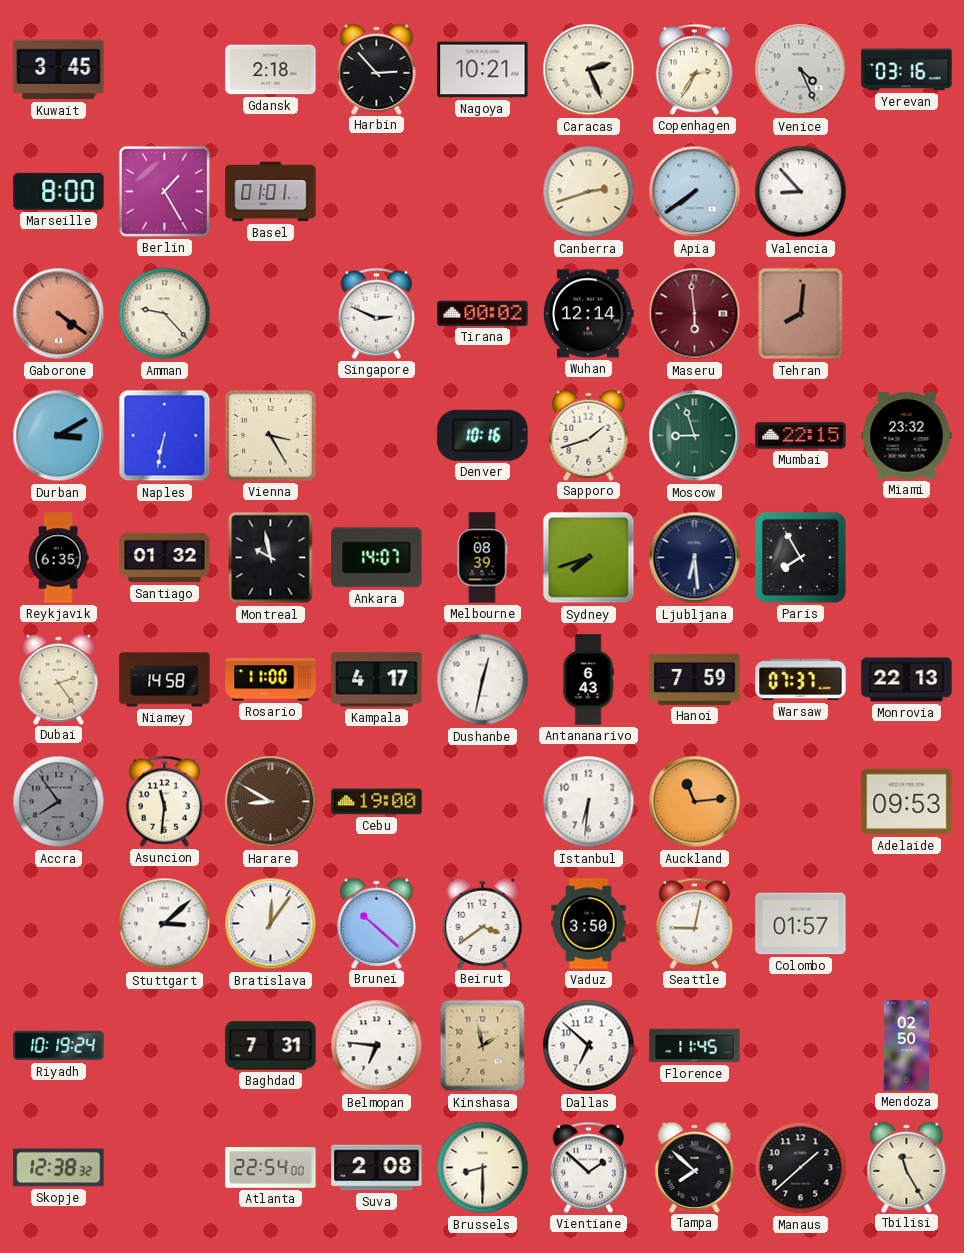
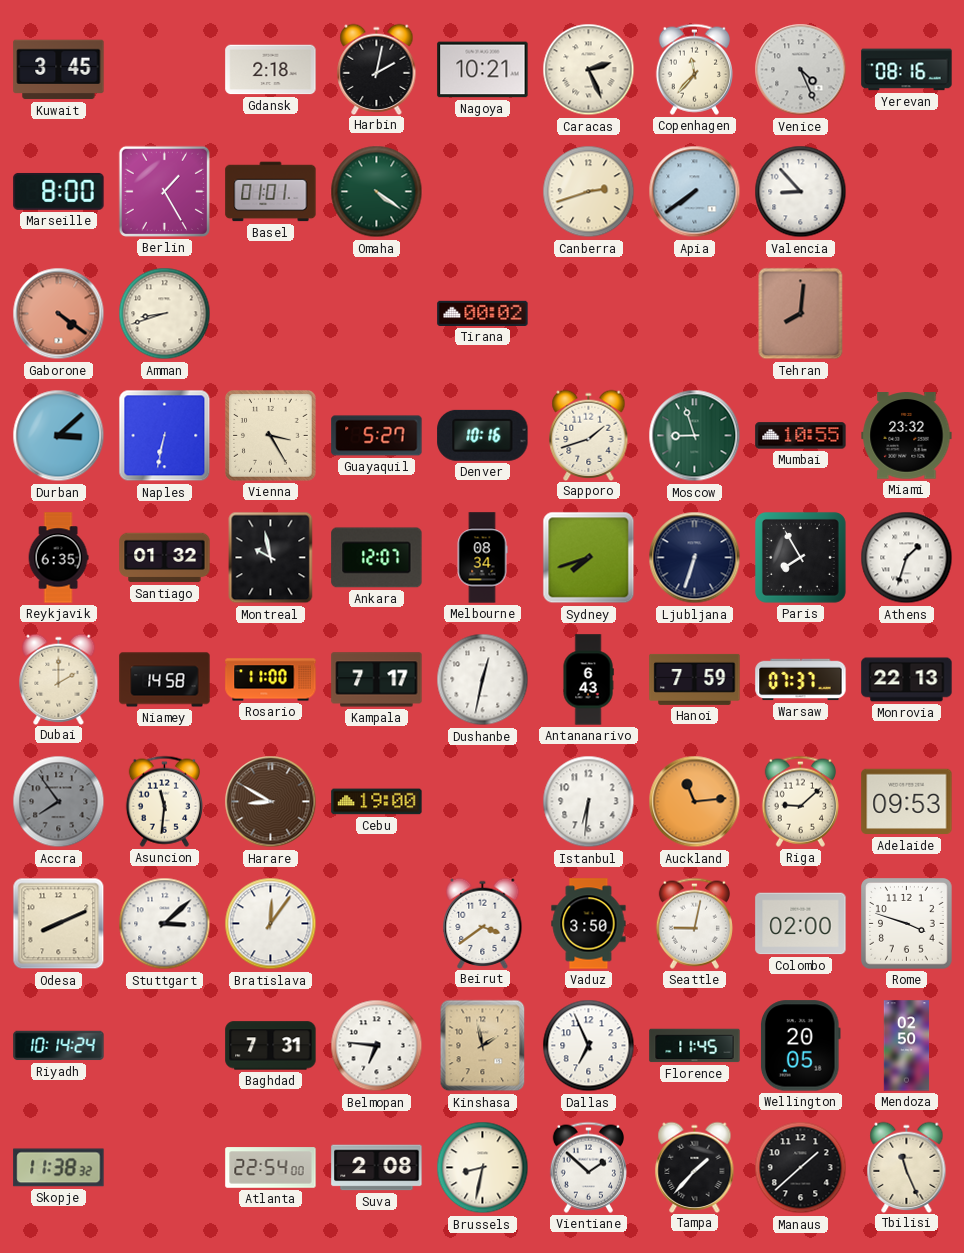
Harbin: 2:53 -> 2:02 (377, 69)
Copenhagen: 2:35 -> 11:37 (694, 69)
Yerevan: 03:16 -> 08:16 (907, 70)
Omaha: none -> 4:21 (377, 192)
Amman: 9:23 -> 8:42 (165, 314)
Singapore: 2:49 -> none (376, 313)
Wuhan: 12:14 -> none (589, 314)
Maseru: 5:59 -> none (695, 314)
Durban: 3:10 -> 3:08 (59, 436)
Guayaquil: none -> 5:27 (377, 436)
Mumbai: 22:15 -> 10:55 (801, 436)
Ankara: 14:07 -> 12:07 (377, 558)
Melbourne: 08:39 -> 08:34 (482, 558)
Ljubljana: 6:29 -> 6:33 (695, 558)
Athens: none -> 1:33 (907, 558)
Dubai: 2:24 -> 2:00 (59, 679)
Kampala: 4:17 -> 7:17 (377, 680)
Riga: none -> 9:08 (800, 801)
Odesa: none -> 8:11 (59, 924)
Brunei: 10:22 -> none (377, 923)
Colombo: 01:57 -> 02:00 (801, 924)
Rome: none -> 3:48 (907, 924)
Riyadh: 10:19 -> 10:14 (59, 1046)
Dallas: 6:52 -> 6:56 (589, 1046)
Wellington: none -> 20:05 (800, 1046)
Skopje: 12:38 -> 11:38 (59, 1168)
Brussels: 8:30 -> 8:32 (483, 1168)
Tampa: 7:52 -> 1:37 (695, 1167)
Tbilisi: 11:25 -> 11:26 (907, 1167)
